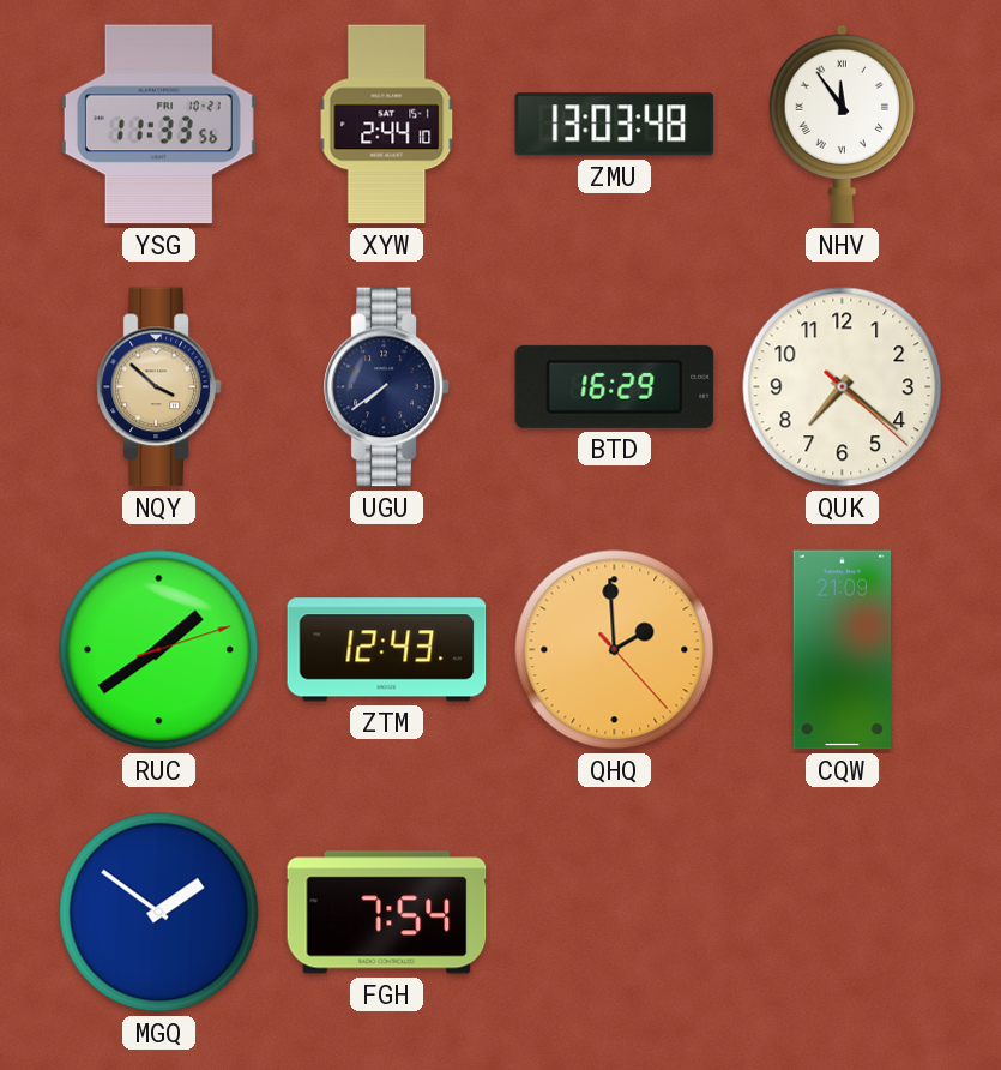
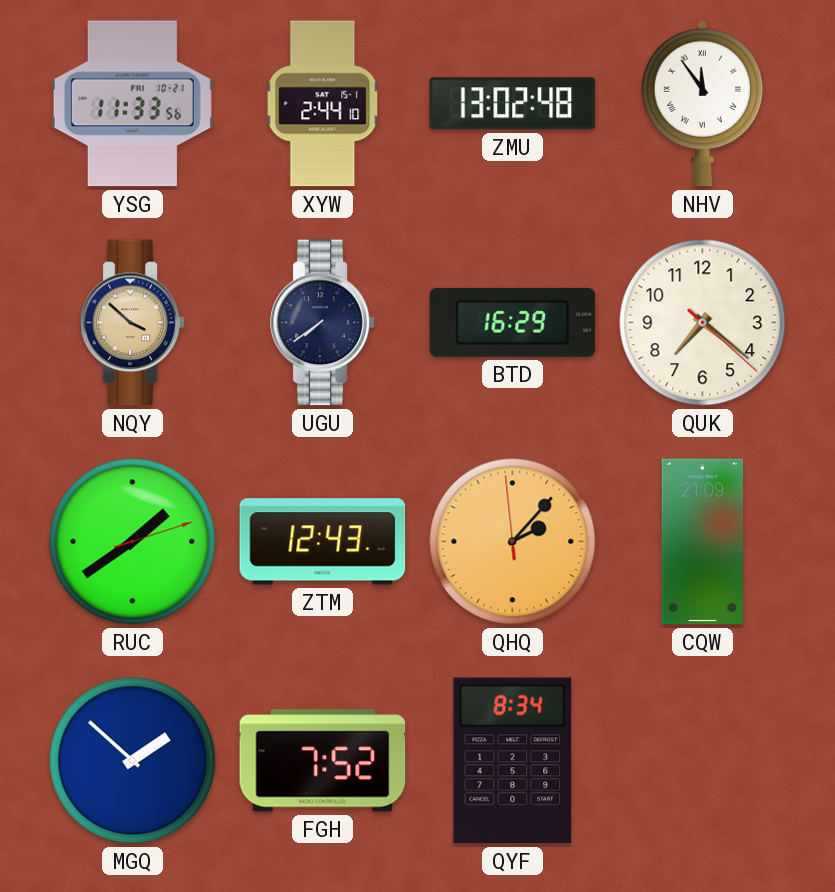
ZMU: 13:03 -> 13:02 (512, 104)
QHQ: 1:59 -> 2:06 (513, 542)
MGQ: 1:51 -> 1:52 (133, 761)
FGH: 7:54 -> 7:52 (323, 761)
QYF: none -> 8:34 (513, 761)
